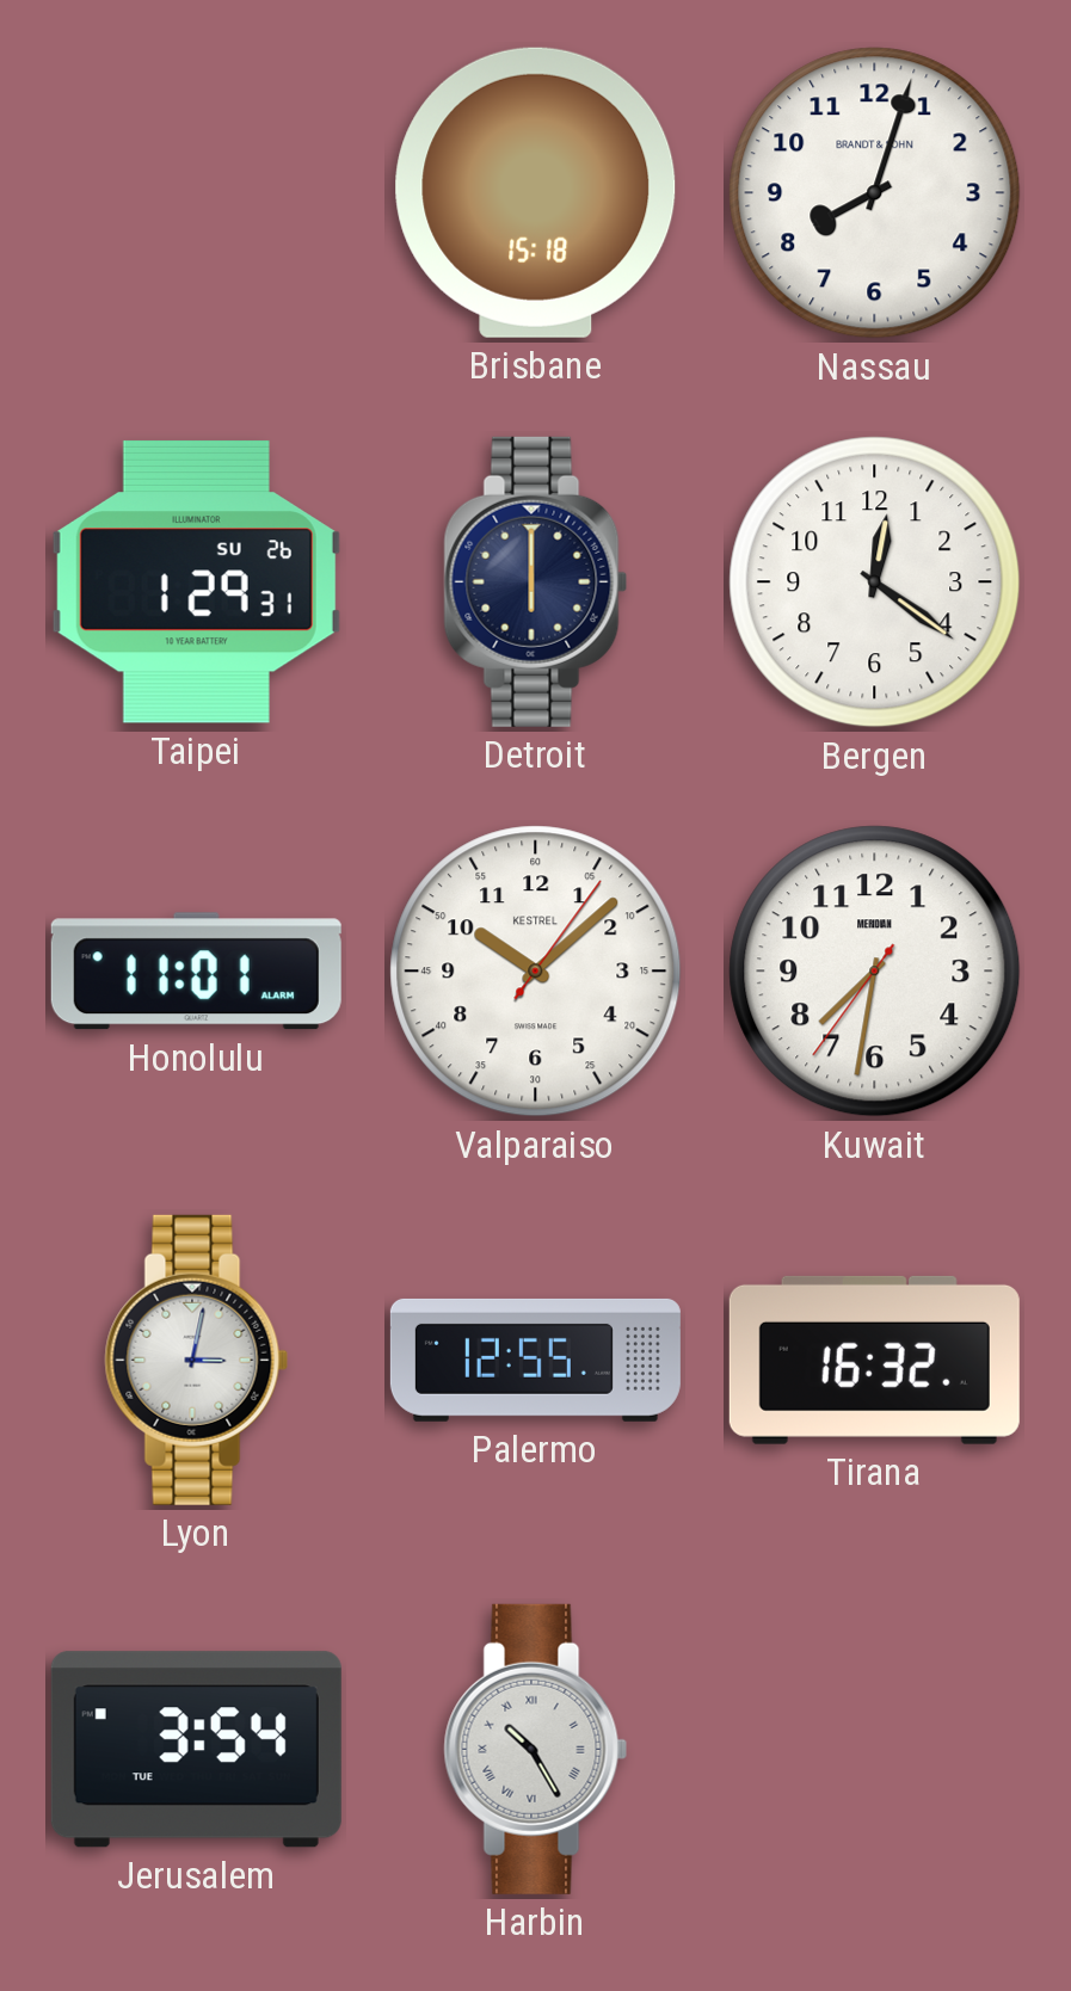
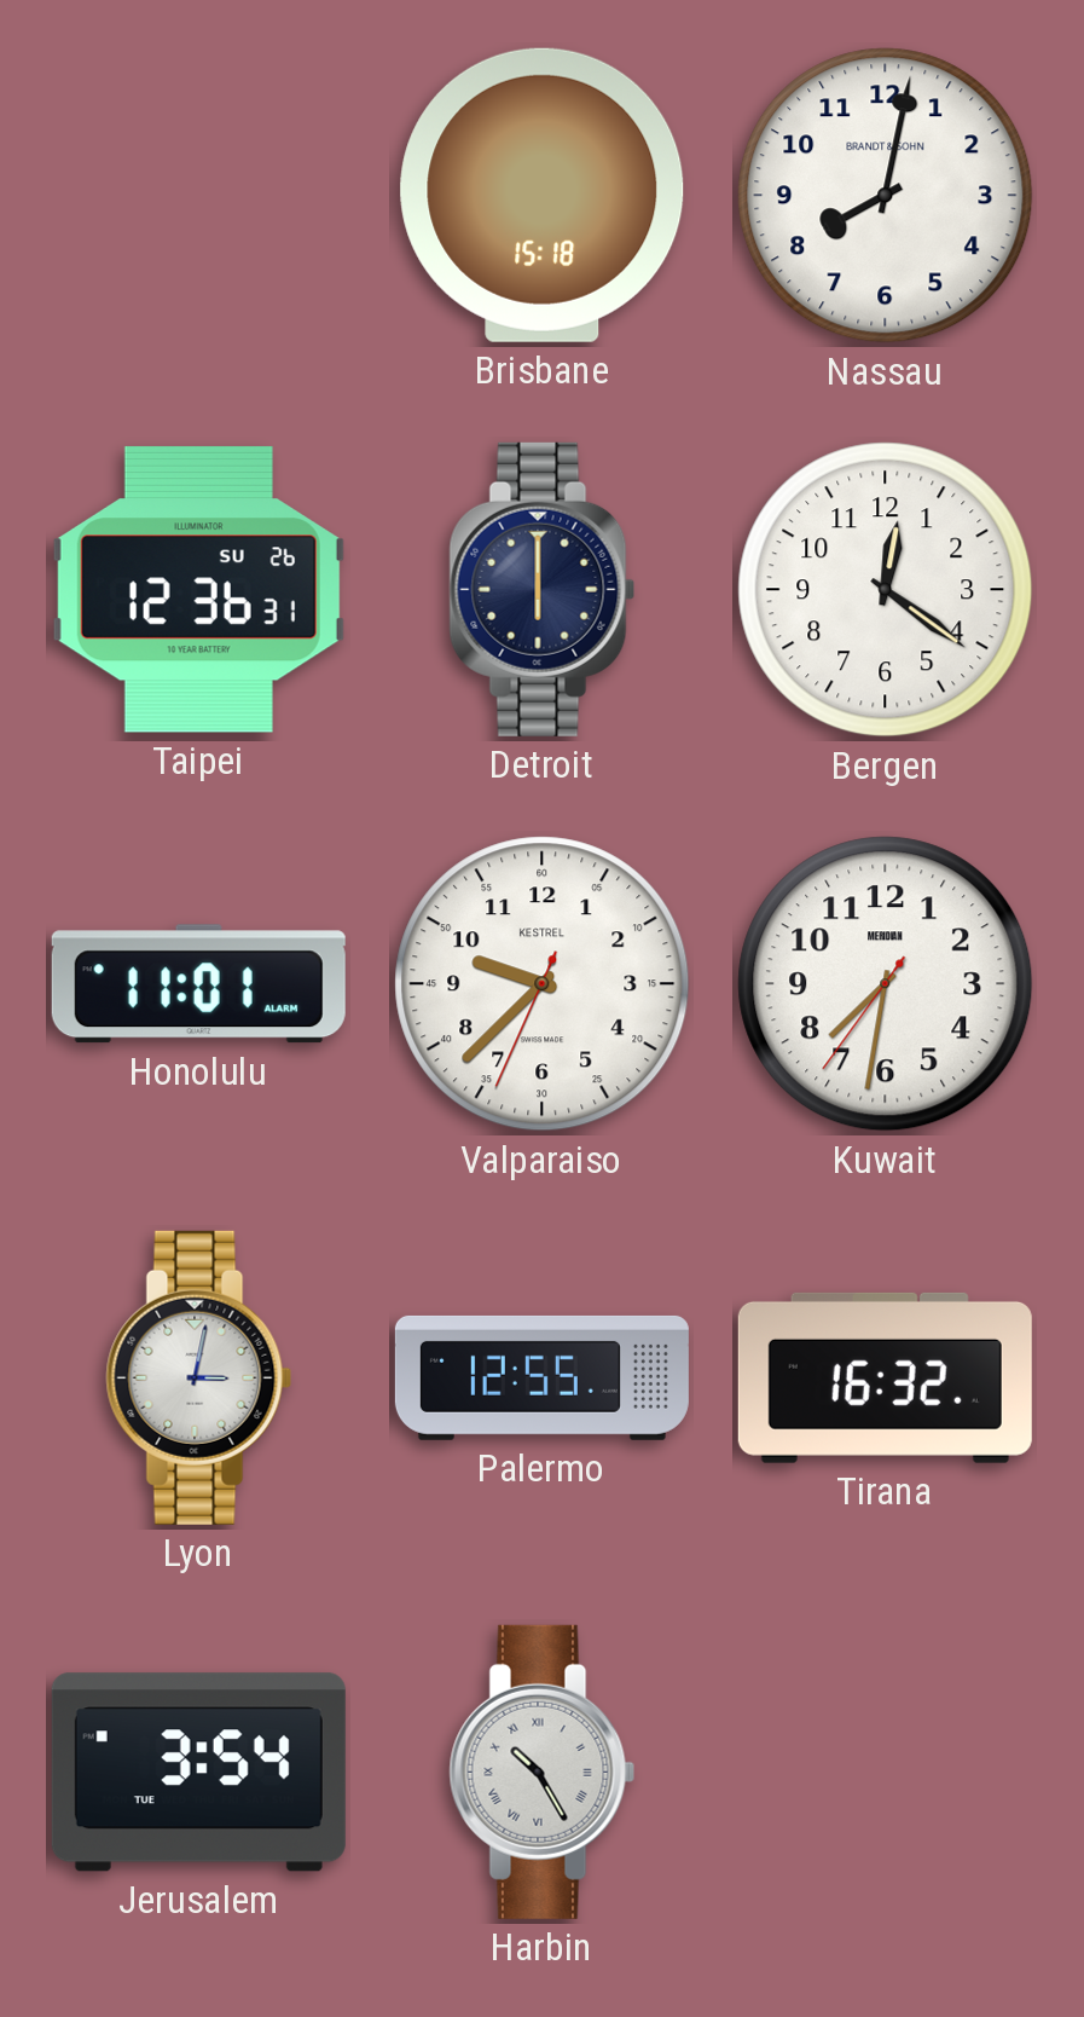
Nassau: 8:03 -> 8:02 (886, 196)
Taipei: 1:29 -> 12:36 (198, 589)
Valparaiso: 10:08 -> 9:37 (543, 984)
